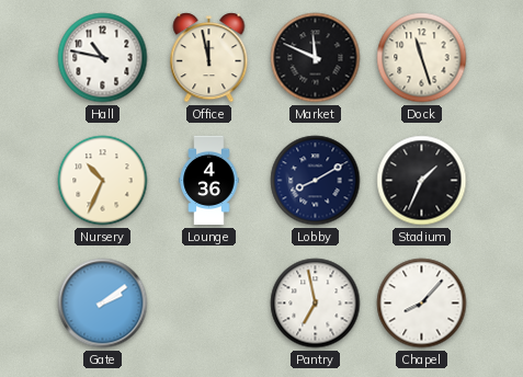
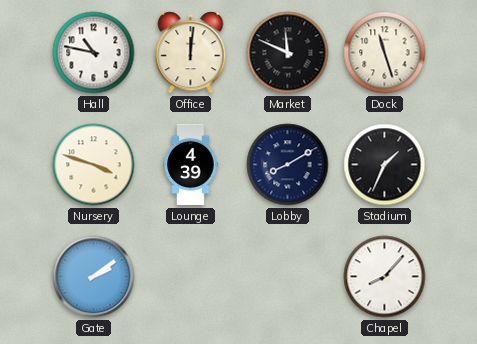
Office: 11:58 -> 12:01 (191, 53)
Nursery: 10:34 -> 3:48 (94, 165)
Lounge: 4:36 -> 4:39 (191, 165)
Pantry: 6:58 -> none (316, 304)
